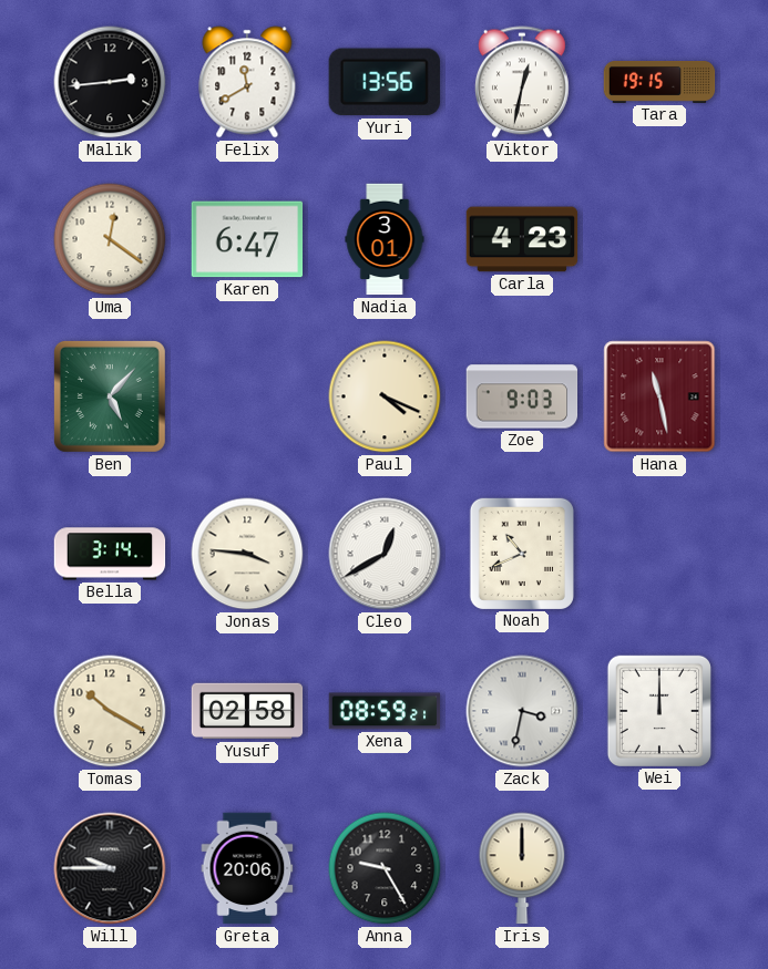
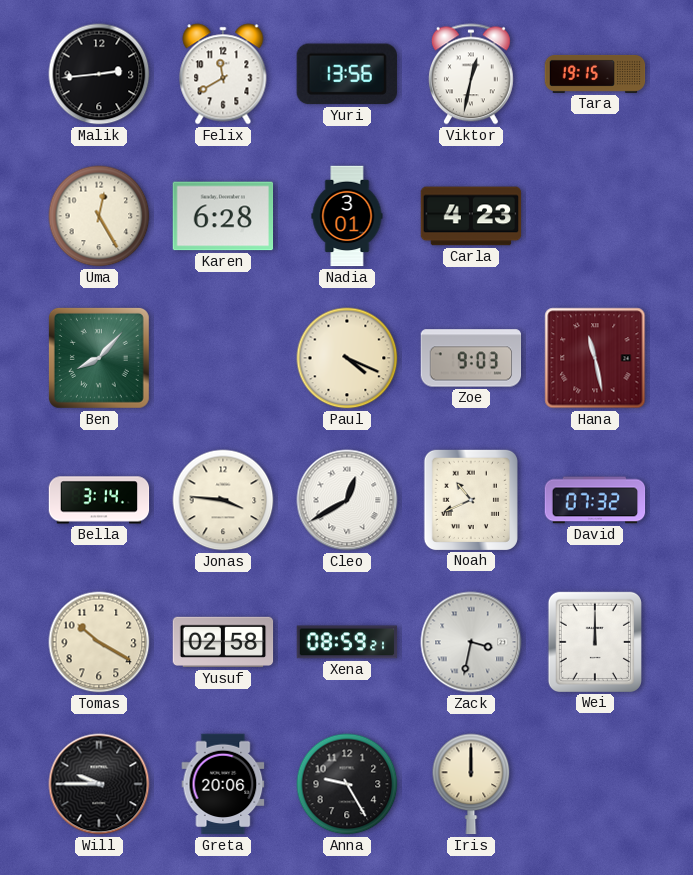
Uma: 12:21 -> 12:25 (99, 216)
Karen: 6:47 -> 6:28 (223, 216)
Ben: 5:07 -> 8:07 (99, 358)
David: none -> 07:32 (595, 500)
